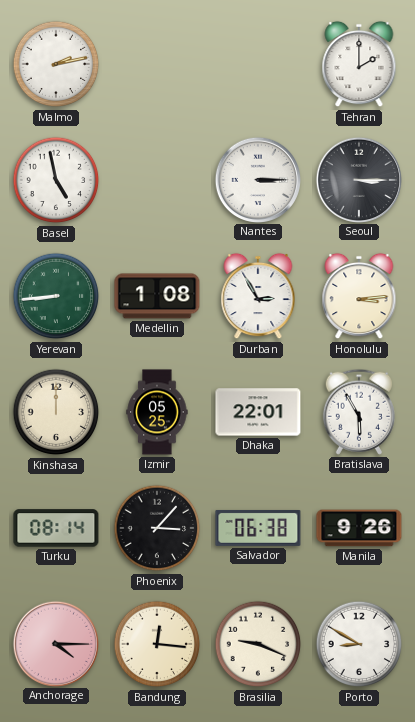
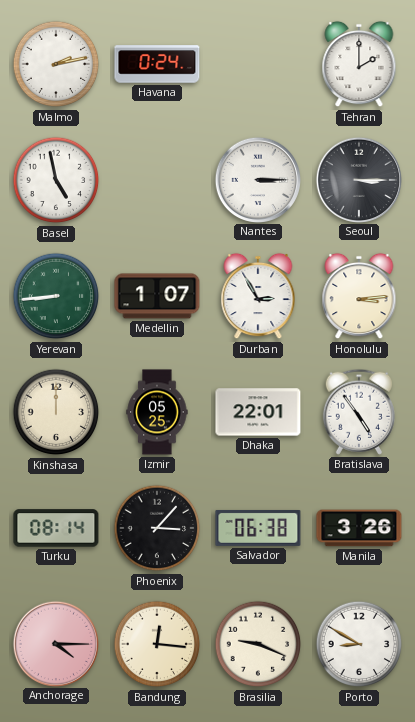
Havana: none -> 0:24 (157, 64)
Medellin: 1:08 -> 1:07 (157, 296)
Bratislava: 5:55 -> 4:54 (359, 412)
Manila: 9:26 -> 3:26 (359, 528)
